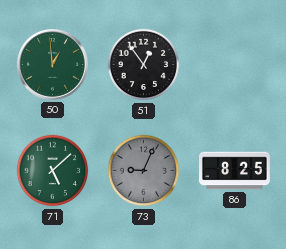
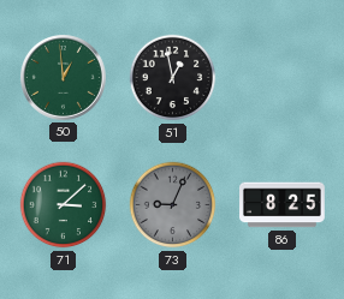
51: 12:54 -> 12:58 (173, 78)
71: 5:08 -> 3:08 (64, 205)
